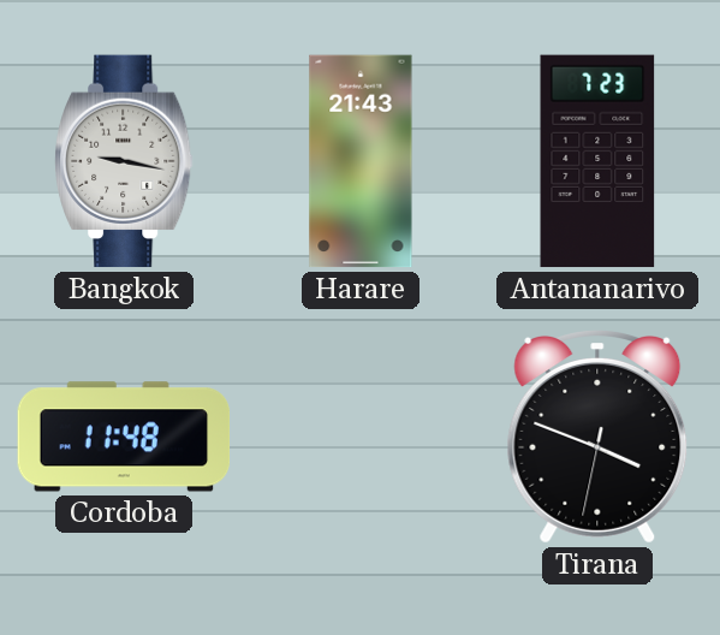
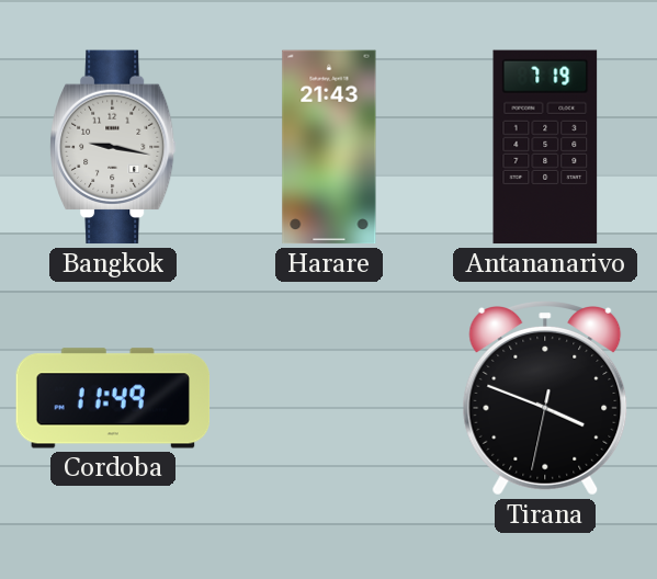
Antananarivo: 7:23 -> 7:19 (545, 147)
Cordoba: 11:48 -> 11:49 (113, 398)
